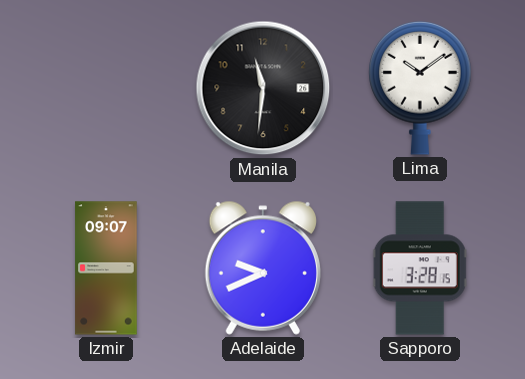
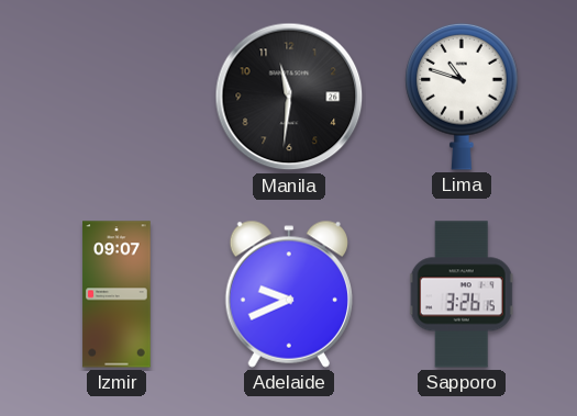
Lima: 10:09 -> 10:48 (462, 97)
Sapporo: 3:28 -> 3:26 (462, 294)
